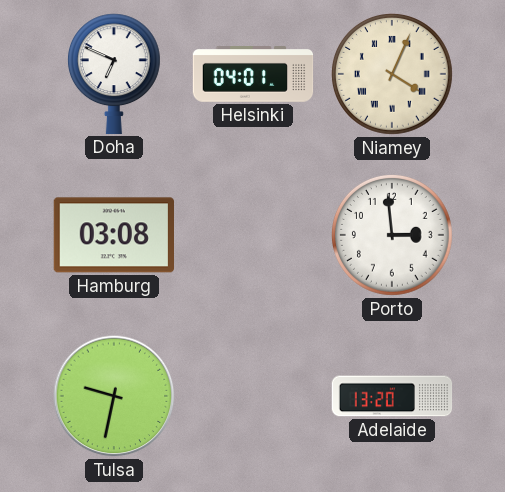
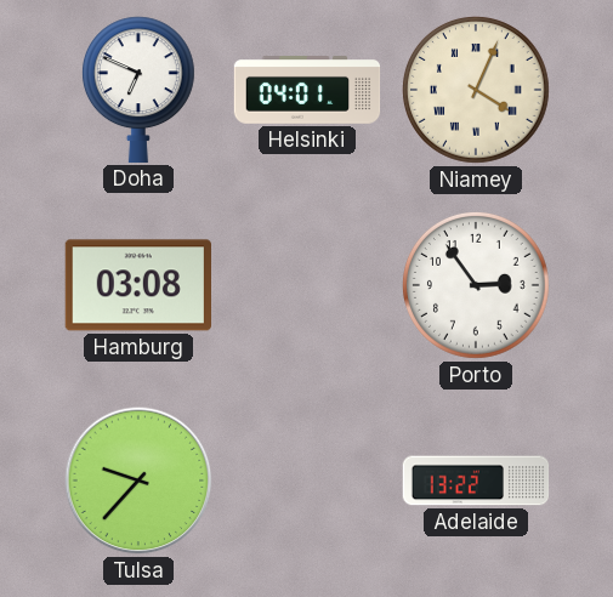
Porto: 2:59 -> 2:54 (477, 286)
Tulsa: 9:32 -> 9:37 (138, 481)
Adelaide: 13:20 -> 13:22 (476, 481)
